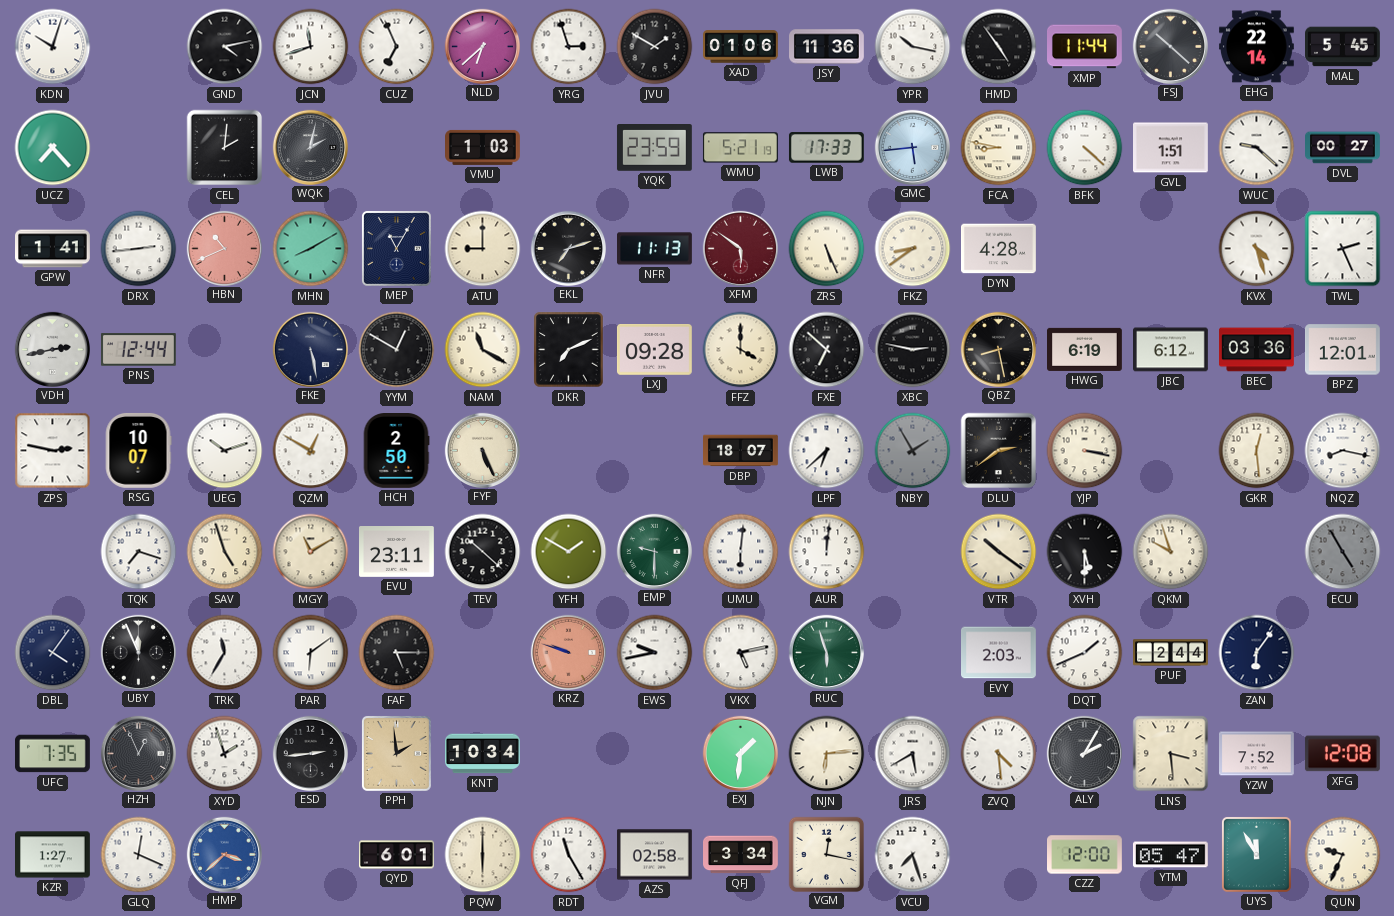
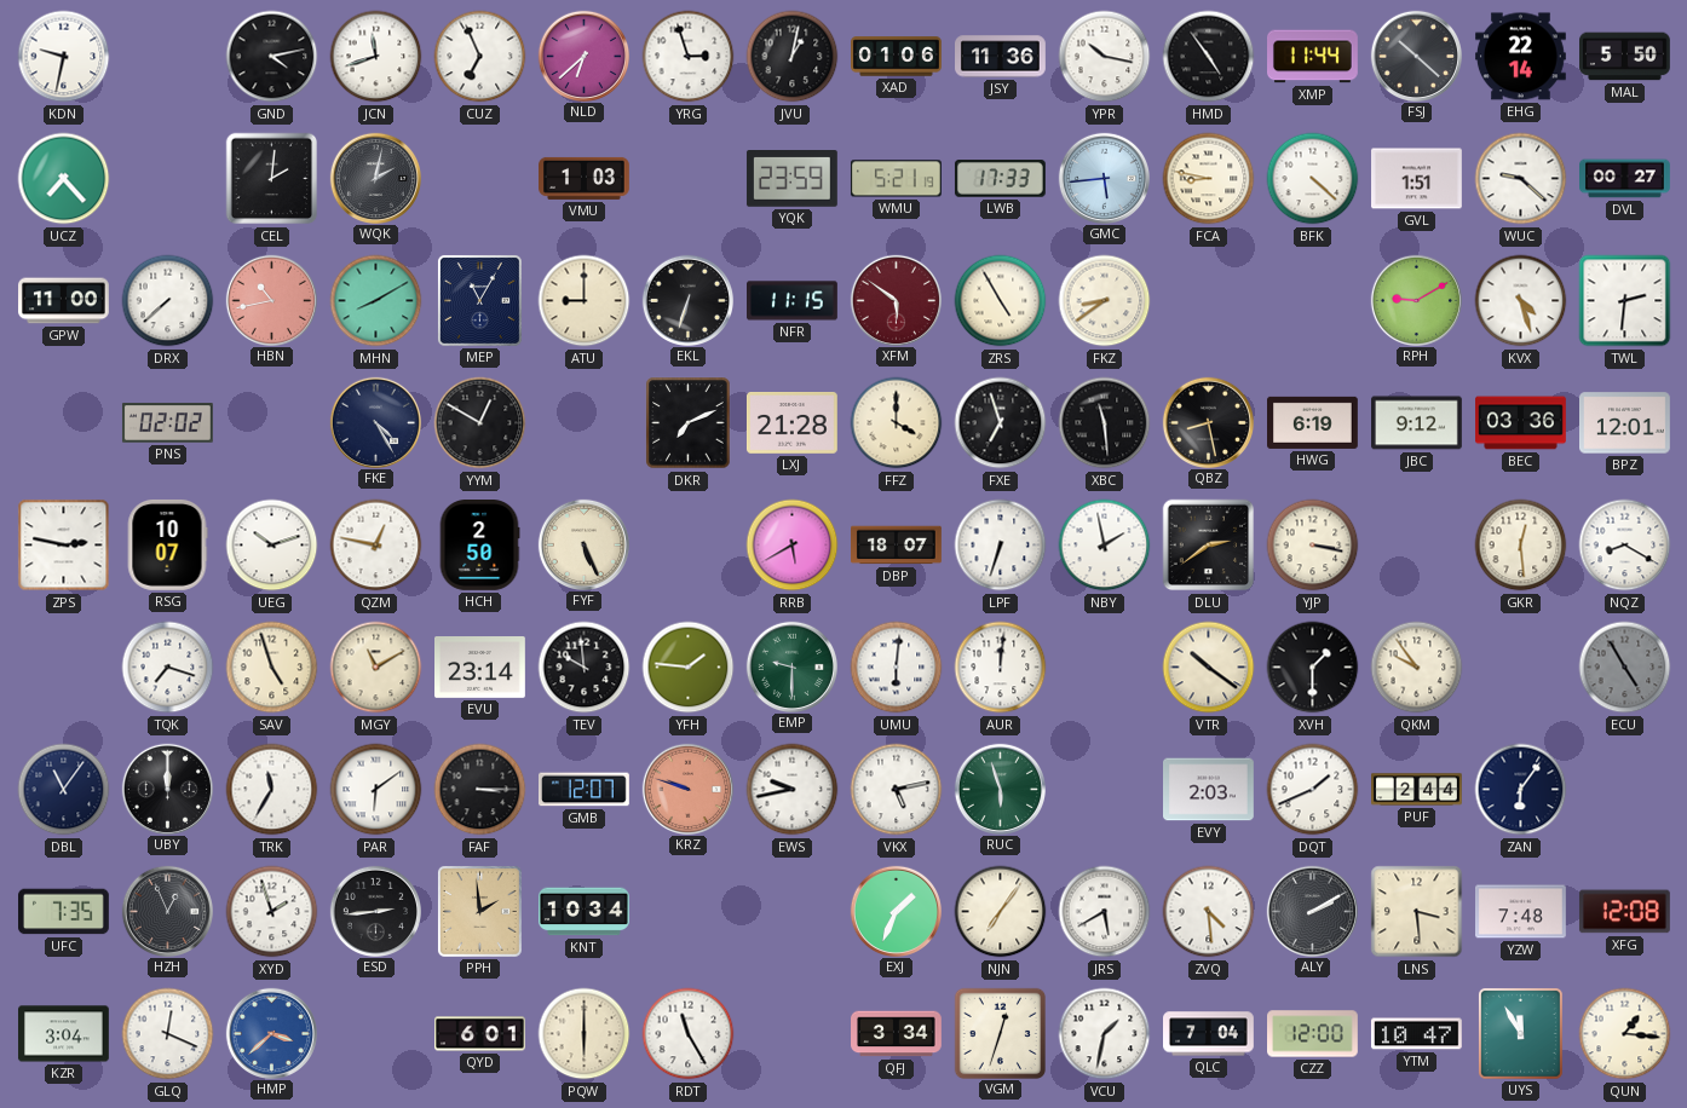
KDN: 10:03 -> 9:32 (64, 57)
JVU: 1:50 -> 1:02 (793, 57)
MAL: 5:45 -> 5:50 (1625, 57)
GPW: 1:41 -> 11:00 (64, 301)
DRX: 2:44 -> 7:38 (168, 301)
HBN: 10:41 -> 10:43 (271, 300)
EKL: 7:12 -> 6:33 (687, 300)
NFR: 11:13 -> 11:15 (793, 301)
ZRS: 5:26 -> 4:55 (1001, 301)
DYN: 4:28 -> none (999, 249)
RPH: none -> 9:10 (1416, 300)
TWL: 2:26 -> 2:31 (1625, 301)
VDH: 2:43 -> none (52, 349)
PNS: 12:44 -> 02:02 (167, 423)
FKE: 5:28 -> 4:25 (375, 422)
NAM: 11:20 -> none (483, 350)
LXJ: 09:28 -> 21:28 (791, 423)
FXE: 6:52 -> 6:57 (1001, 423)
XBC: 2:47 -> 11:29 (1105, 423)
JBC: 6:12 -> 9:12 (1417, 423)
QZM: 12:50 -> 12:47 (376, 546)
RRB: none -> 5:40 (793, 546)
LPF: 6:38 -> 6:33 (1001, 546)
NBY: 1:55 -> 1:58 (1105, 546)
NBY dial: grey -> white (1105, 546)
NQZ: 8:17 -> 8:20 (1625, 546)
EVU: 23:11 -> 23:14 (480, 668)
TEV: 10:22 -> 9:59 (585, 668)
YFH: 1:50 -> 1:46 (689, 668)
XVH: 5:30 -> 1:30 (1313, 668)
QKM: 9:57 -> 9:54 (1417, 668)
DBL: 4:06 -> 11:06 (64, 790)
UBY: 11:56 -> 12:00 (167, 789)
FAF: 5:15 -> 3:15 (480, 790)
GMB: none -> 12:07 (585, 790)
EXJ: 1:31 -> 1:34 (896, 911)
NJN: 6:14 -> 7:06 (1001, 912)
ALY: 2:05 -> 2:10 (1312, 911)
YZW: 7:52 -> 7:48 (1521, 912)
KZR: 1:27 -> 3:04 (64, 1034)
AZS: 02:58 -> none (655, 855)
VGM: 12:17 -> 12:33 (1000, 1033)
VCU: 7:27 -> 1:32 (1105, 1034)
QLC: none -> 7:04 (1209, 1034)
YTM: 05:47 -> 10:47 (1416, 1034)
QUN: 9:34 -> 1:16 (1625, 1034)
